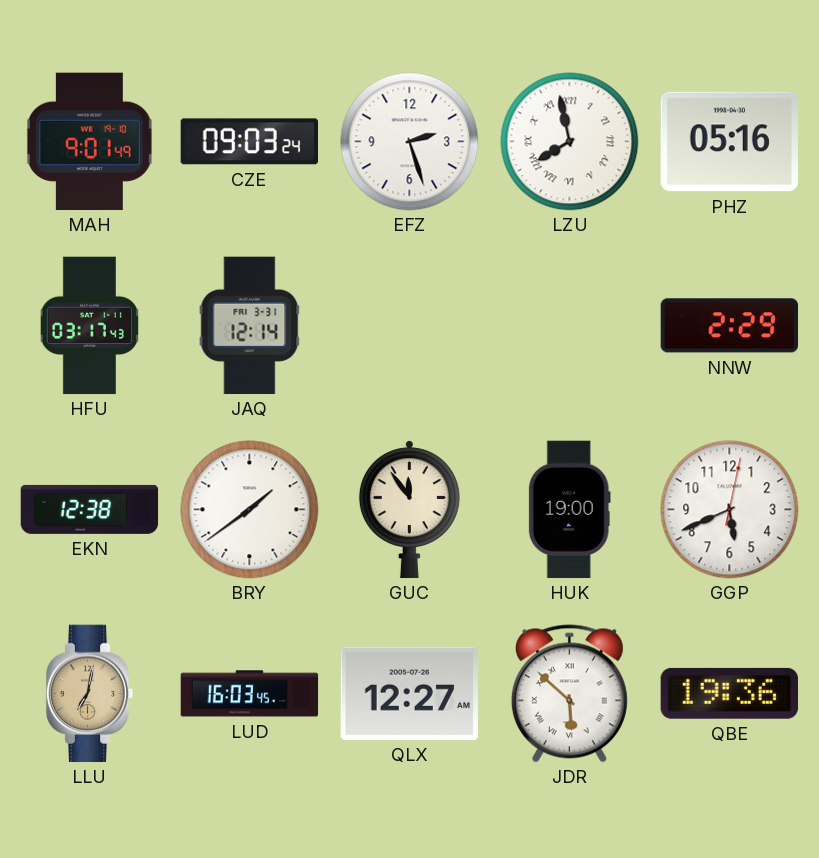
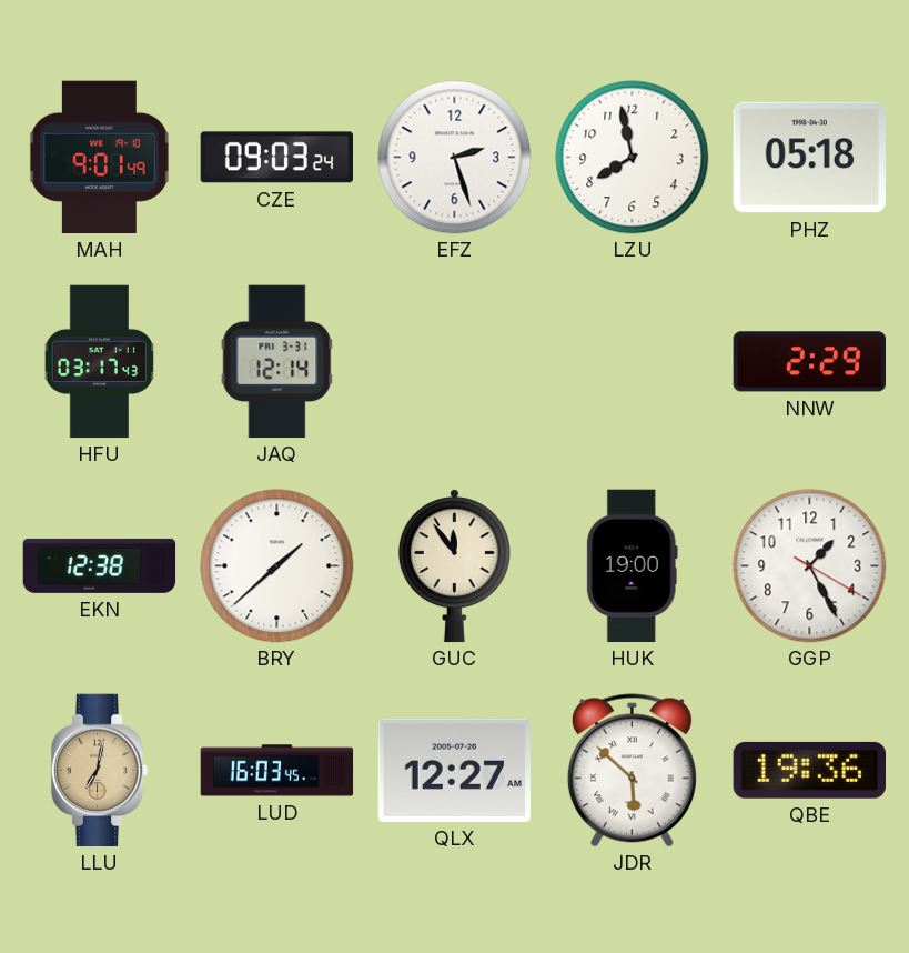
LZU numerals: Roman -> Arabic (633, 158)
PHZ: 05:16 -> 05:18 (809, 158)
BRY: 1:39 -> 1:38 (277, 566)
GGP: 5:41 -> 1:25 (810, 566)
